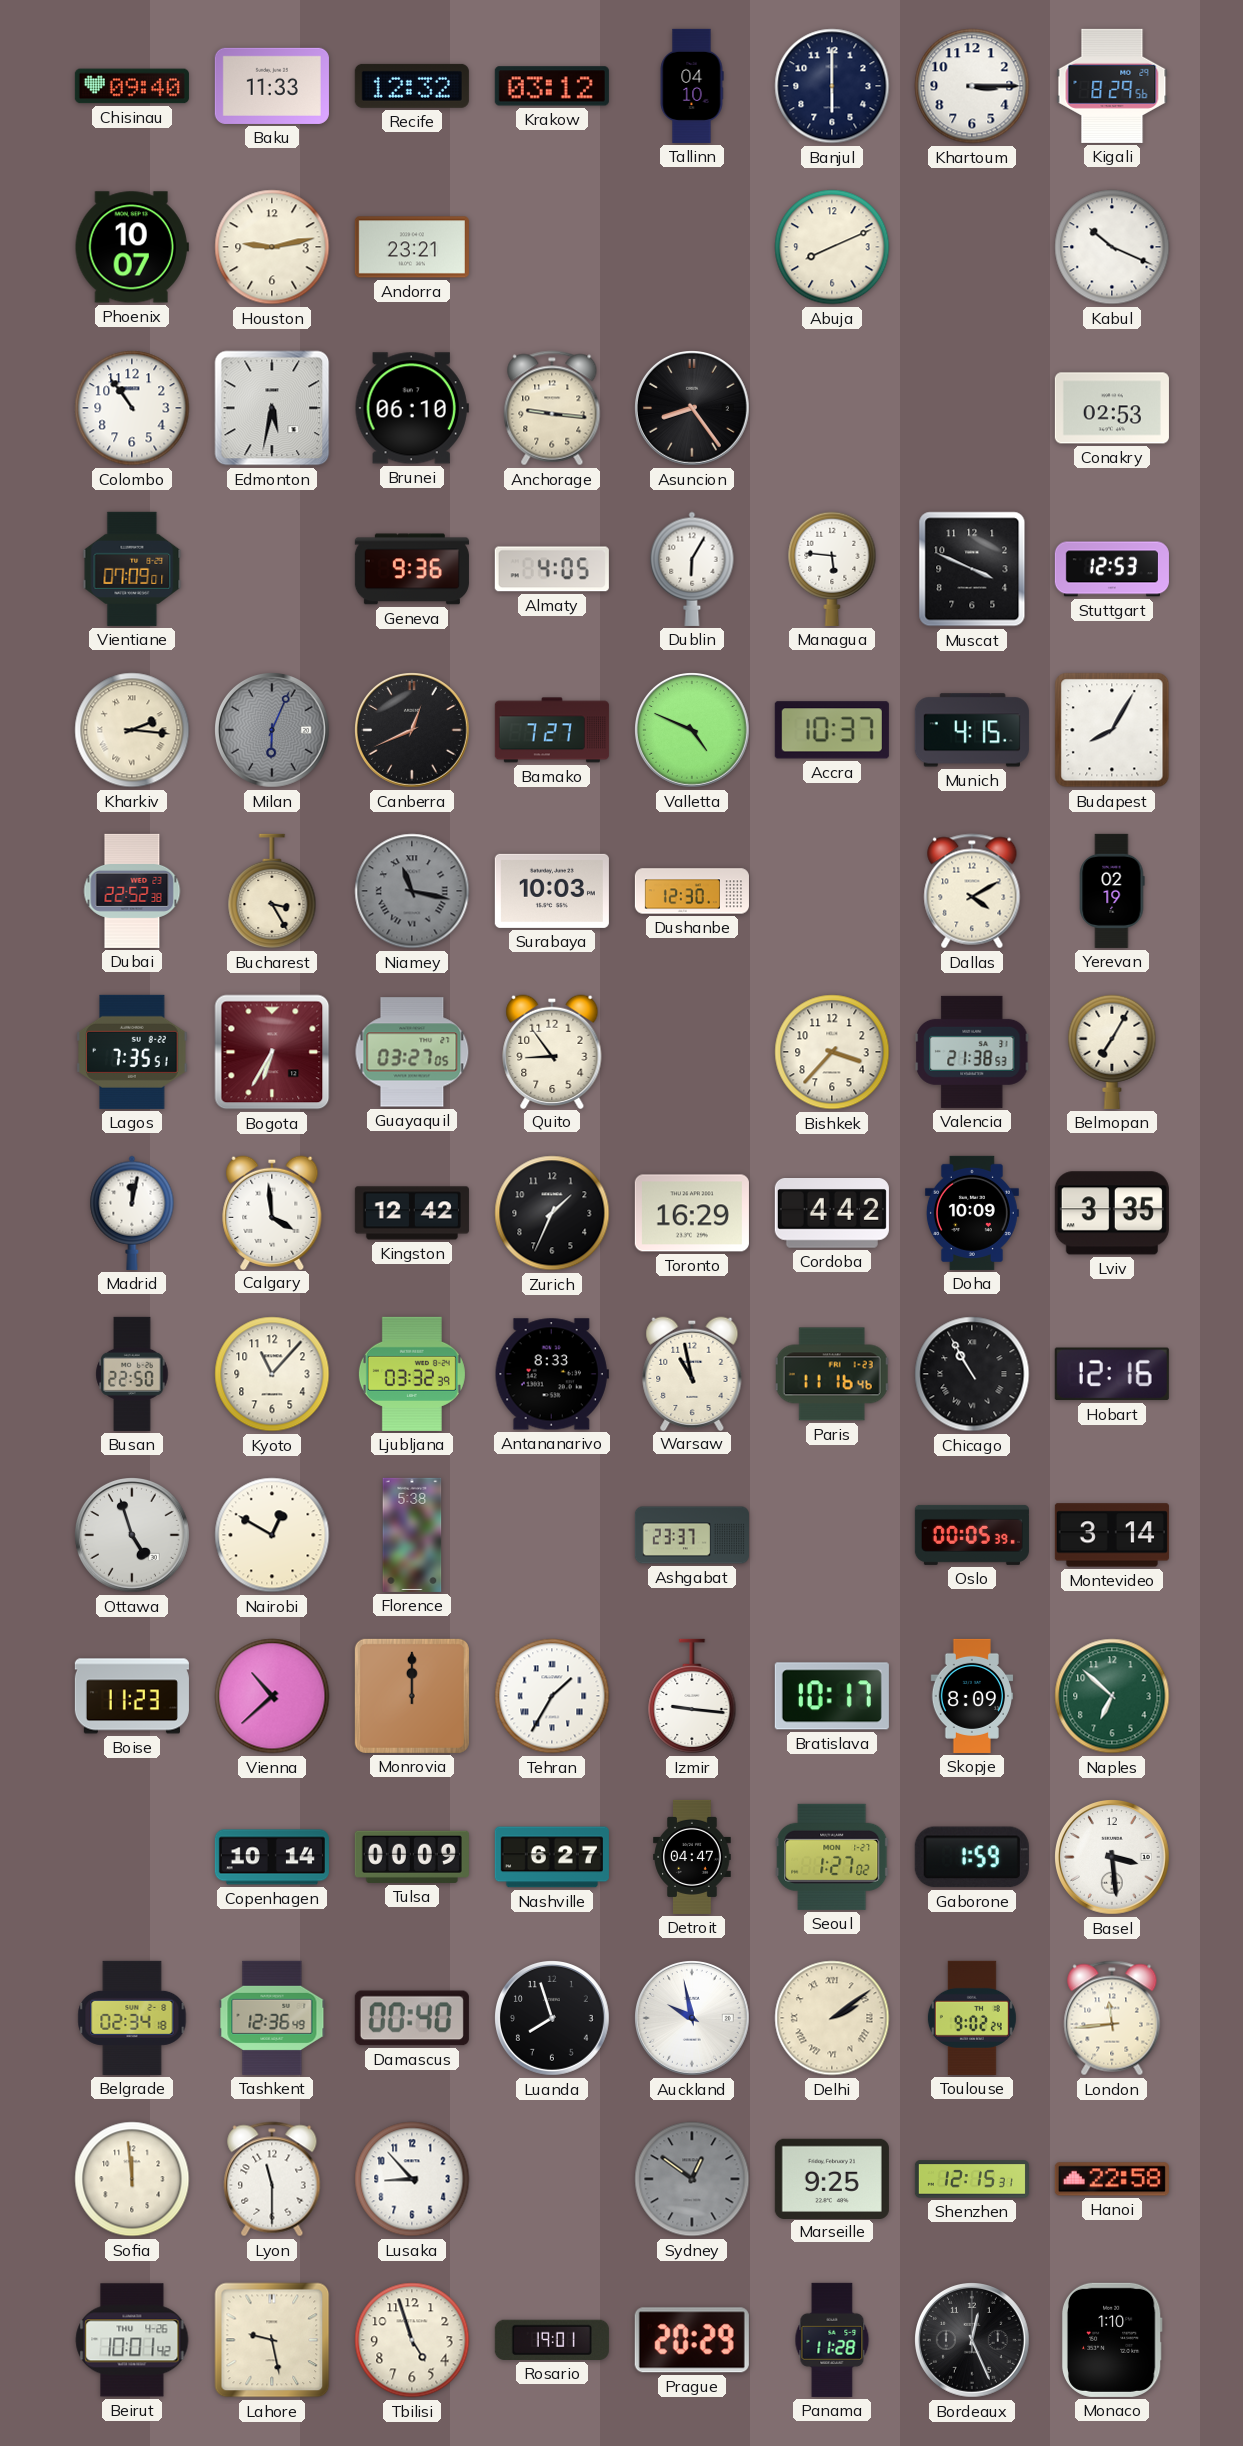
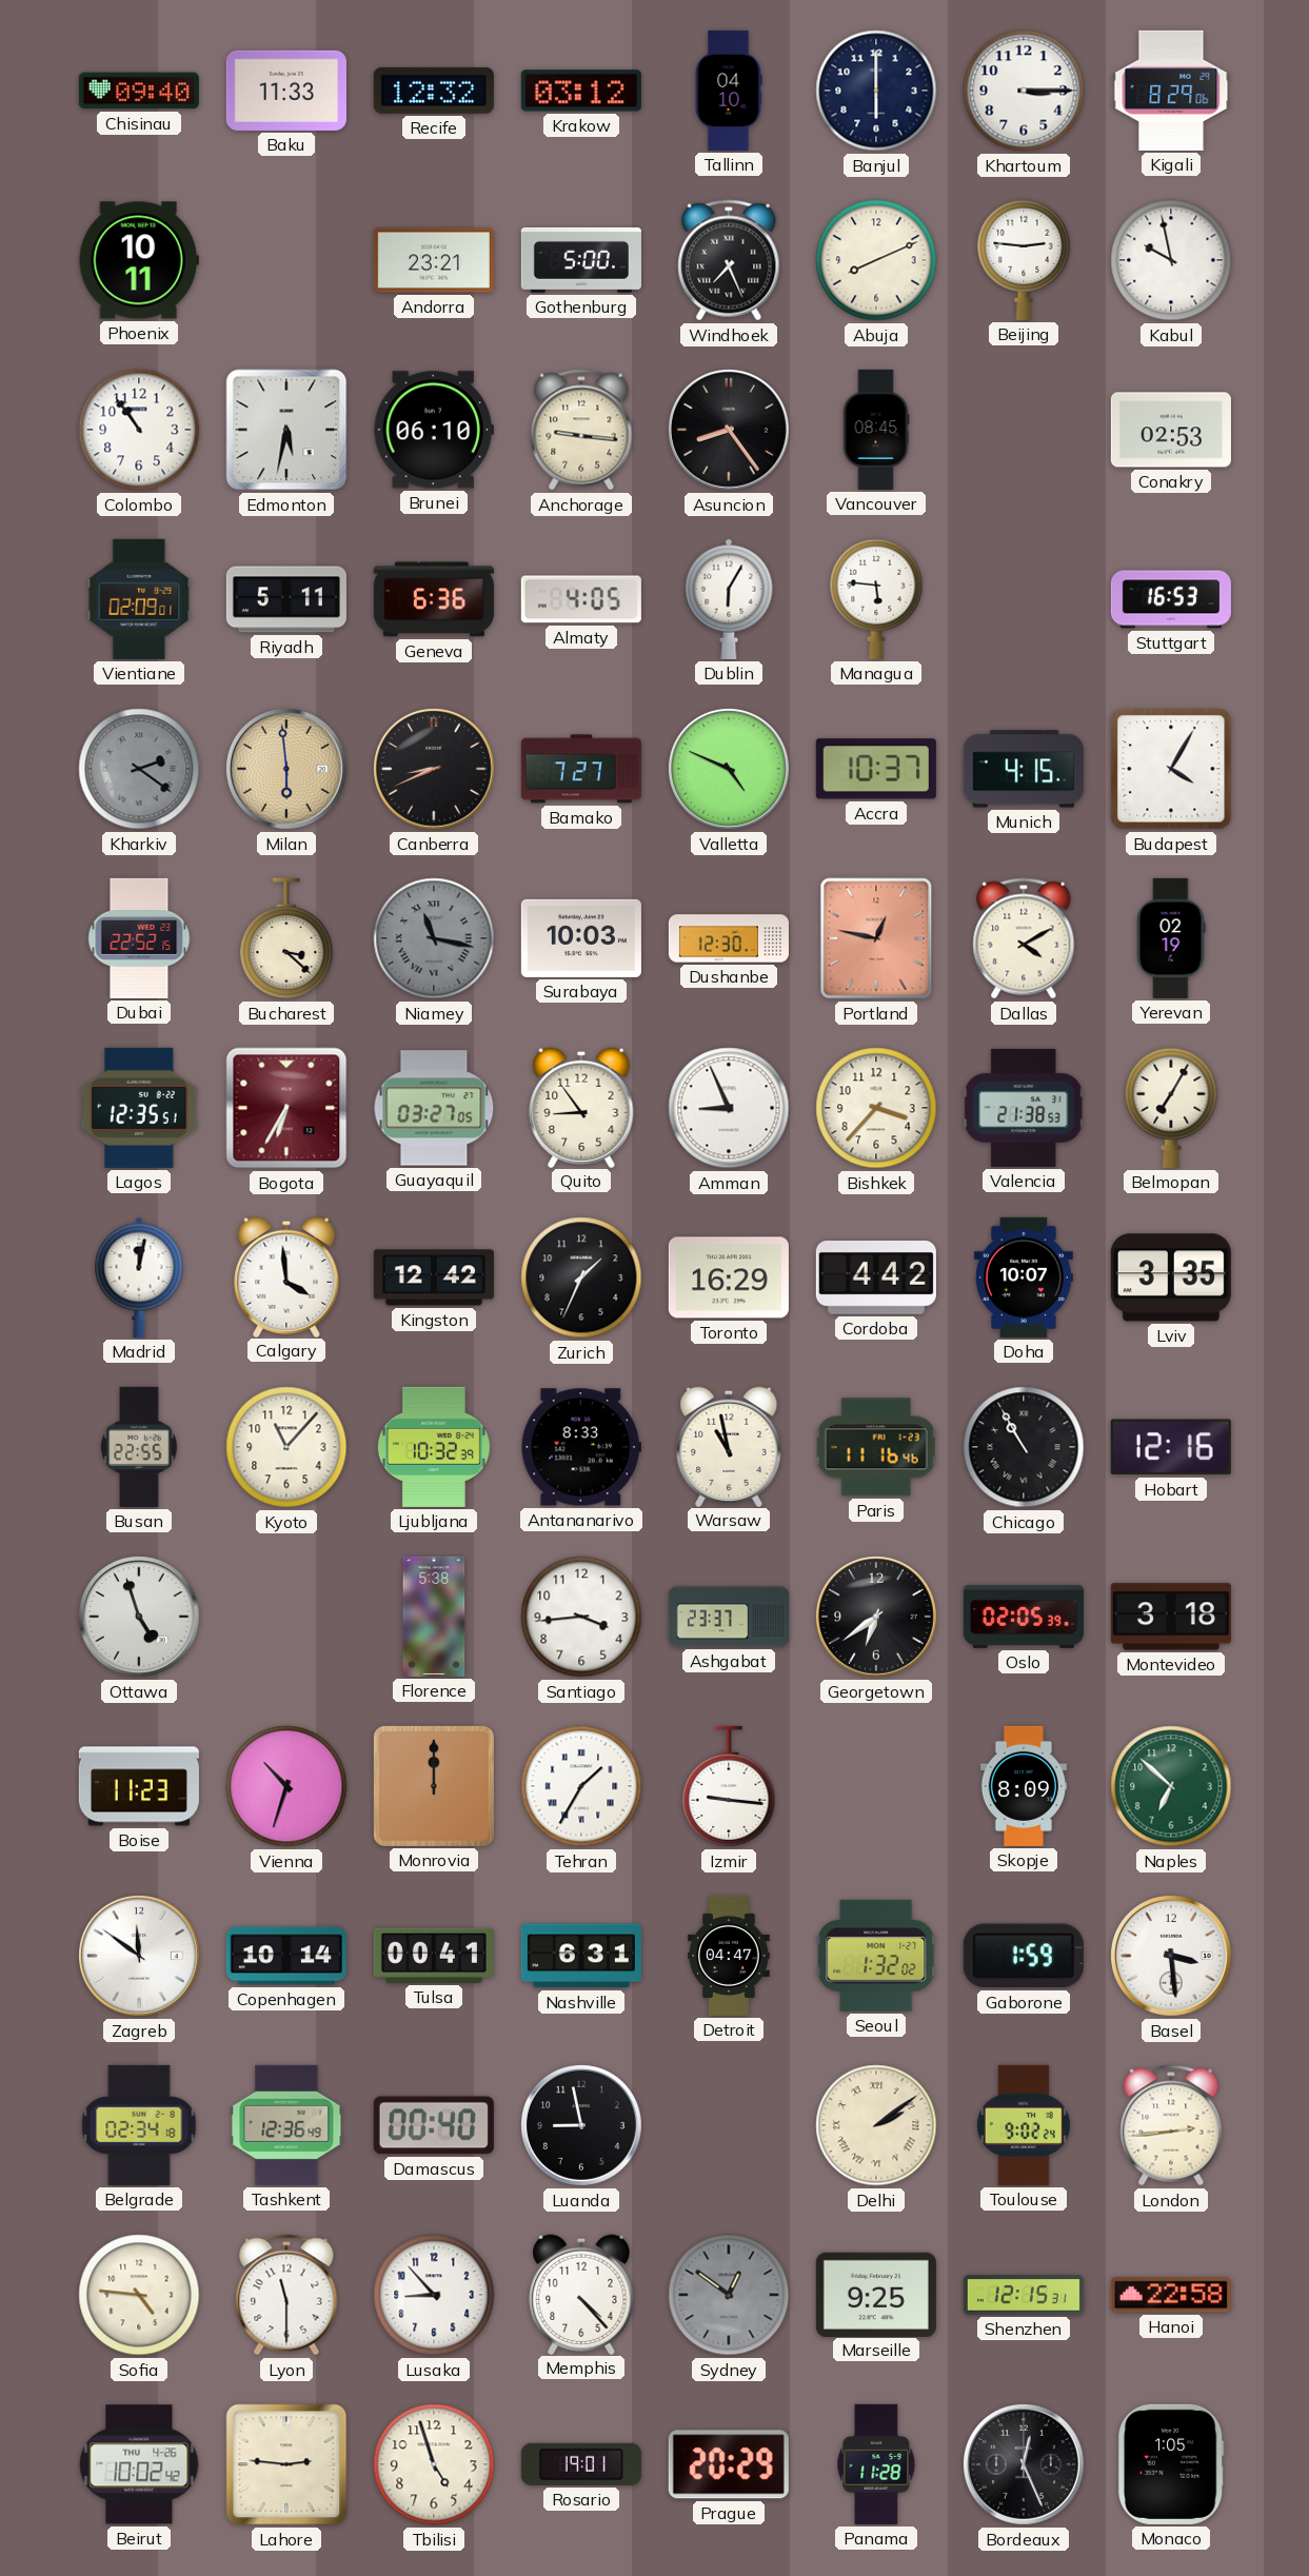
Kigali: 8:29:56 -> 8:29:06 (1171, 91)
Phoenix: 10:07 -> 10:11 (139, 260)
Houston: 9:13 -> none (272, 247)
Gothenburg: none -> 5:00 (581, 260)
Windhoek: none -> 7:26 (729, 260)
Beijing: none -> 2:46 (1024, 260)
Kabul: 10:19 -> 9:58 (1171, 260)
Vancouver: none -> 08:45 (876, 430)
Vientiane: 07:09 -> 02:09 (139, 599)
Riyadh: none -> 5:11 (286, 599)
Geneva: 9:36 -> 6:36 (434, 599)
Muscat: 3:49 -> none (972, 569)
Stuttgart: 12:53 -> 16:53 (1171, 599)
Kharkiv: 2:16 -> 2:21 (139, 769)
Kharkiv dial: cream -> grey (139, 769)
Milan: 6:04 -> 5:59 (287, 770)
Milan dial: grey -> champagne (287, 770)
Canberra: 12:41 -> 8:41 (435, 770)
Budapest: 8:05 -> 4:05 (1171, 769)
Dubai: 22:52:38 -> 22:52:15 (139, 938)
Bucharest: 3:25 -> 3:22 (286, 938)
Portland: none -> 12:47 (876, 938)
Lagos: 7:35 -> 12:35 (139, 1108)
Amman: none -> 8:56 (729, 1108)
Doha: 10:09 -> 10:07 (1024, 1277)
Busan: 22:50 -> 22:55 (139, 1447)
Ljubljana: 03:32 -> 10:32 (434, 1447)
Nairobi: 12:50 -> none (272, 1535)
Santiago: none -> 3:44 (581, 1617)
Georgetown: none -> 6:39 (877, 1618)
Oslo: 00:05 -> 02:05 (1024, 1617)
Montevideo: 3:14 -> 3:18 (1171, 1617)
Vienna: 10:38 -> 10:33 (286, 1786)
Bratislava: 10:17 -> none (832, 1696)
Zagreb: none -> 11:51 (140, 1957)
Tulsa: 00:09 -> 00:41 (434, 1956)
Nashville: 6:27 -> 6:31 (581, 1956)
Seoul: 1:27 -> 1:32 (876, 1956)
Luanda: 7:57 -> 8:58 (582, 2126)
Auckland: 9:58 -> none (693, 2019)
London: 11:44 -> 2:44 (1171, 2125)
Sofia: 11:59 -> 4:46 (139, 2295)
Memphis: none -> 4:23 (581, 2294)
Beirut: 10:01 -> 10:02 (139, 2464)
Lahore: 9:28 -> 2:46 (286, 2464)
Monaco: 1:10 -> 1:05 (1171, 2464)
